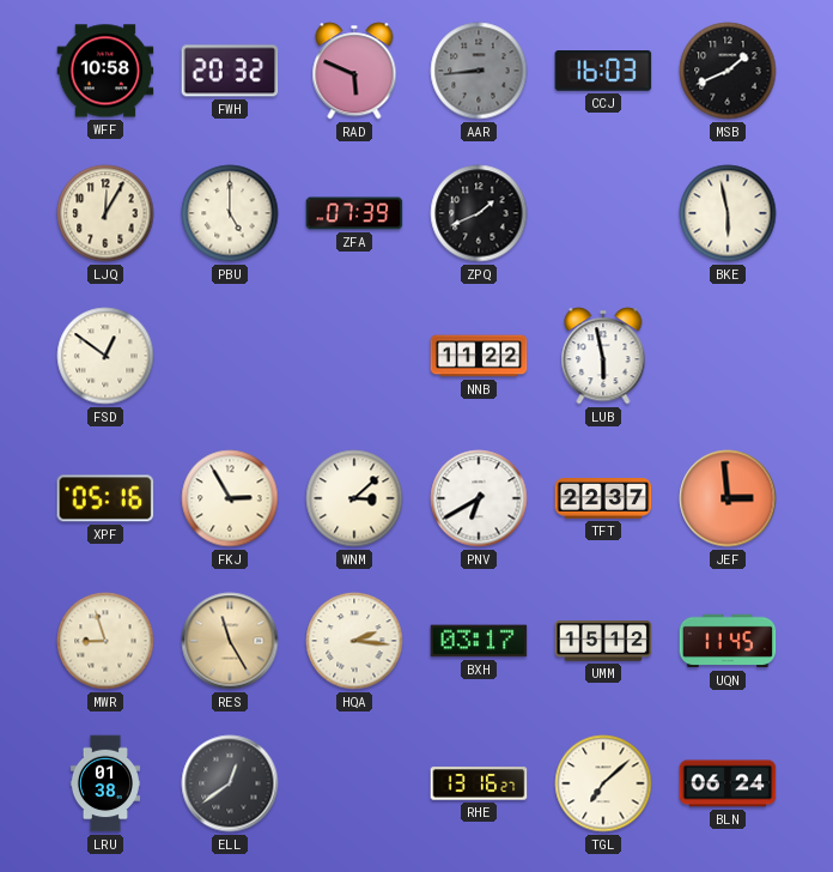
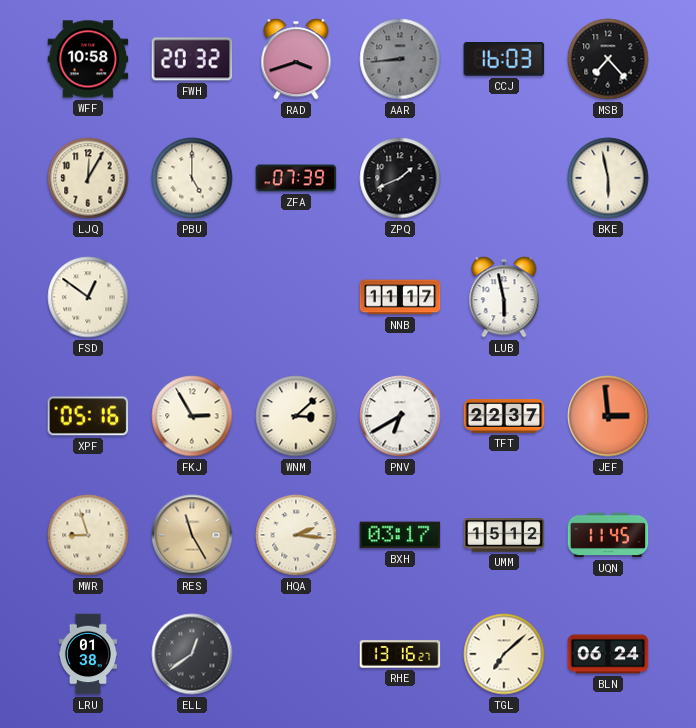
RAD: 5:49 -> 3:42 (296, 59)
MSB: 1:41 -> 7:23 (608, 59)
NNB: 11:22 -> 11:17 (400, 297)
